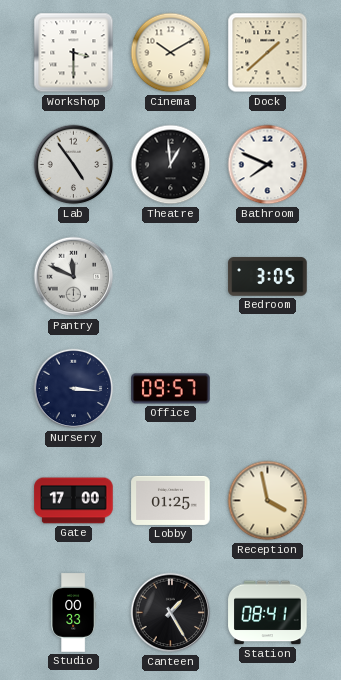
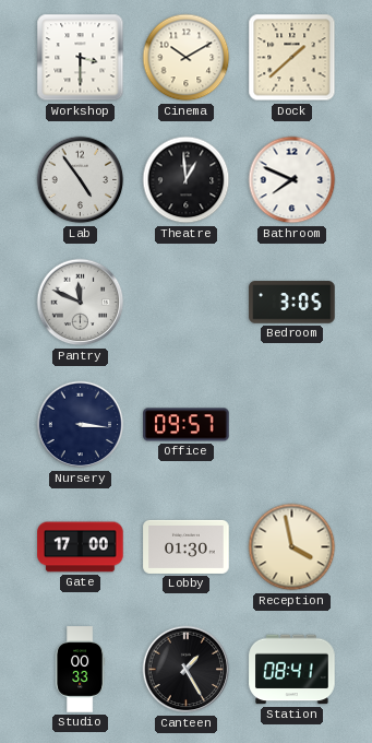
Lobby: 01:25 -> 01:30 (187, 546)
